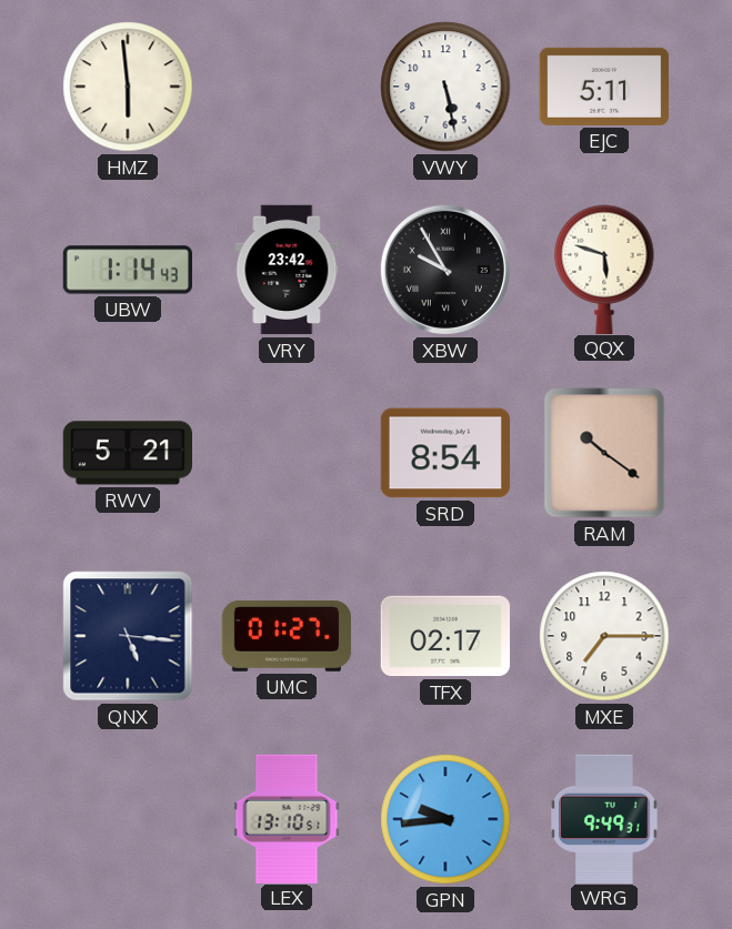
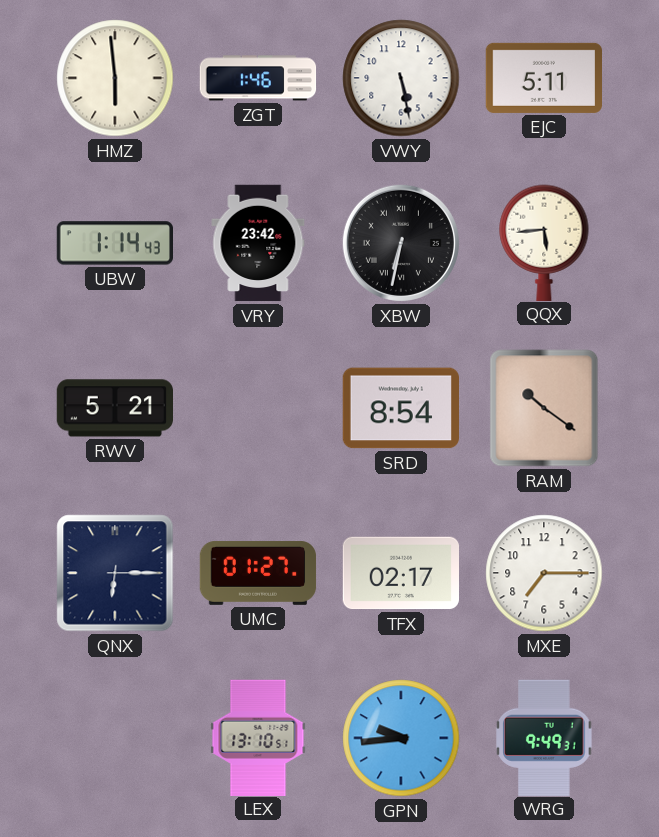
ZGT: none -> 1:46 (258, 78)
XBW: 9:55 -> 6:32 (401, 243)
QQX: 5:48 -> 5:44 (544, 242)
QNX: 5:16 -> 6:15 (115, 573)
